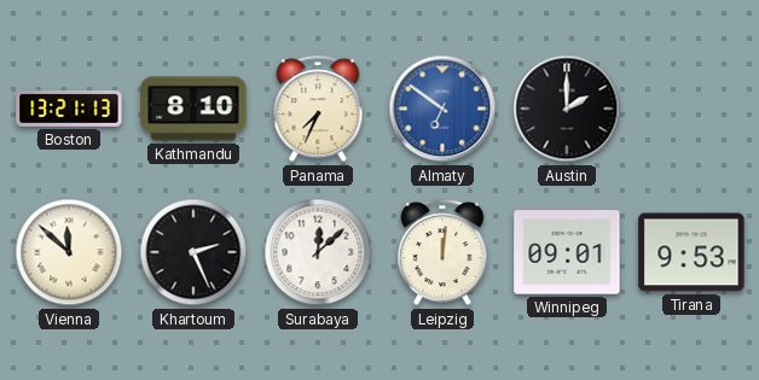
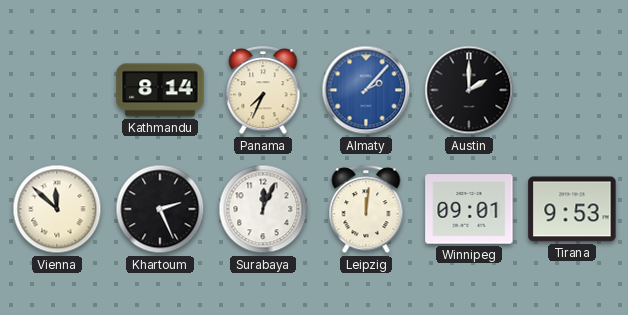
Boston: 13:21 -> none (69, 109)
Kathmandu: 8:10 -> 8:14 (160, 90)
Almaty: 6:51 -> 2:07 (366, 90)
Surabaya: 12:08 -> 12:04 (263, 209)
